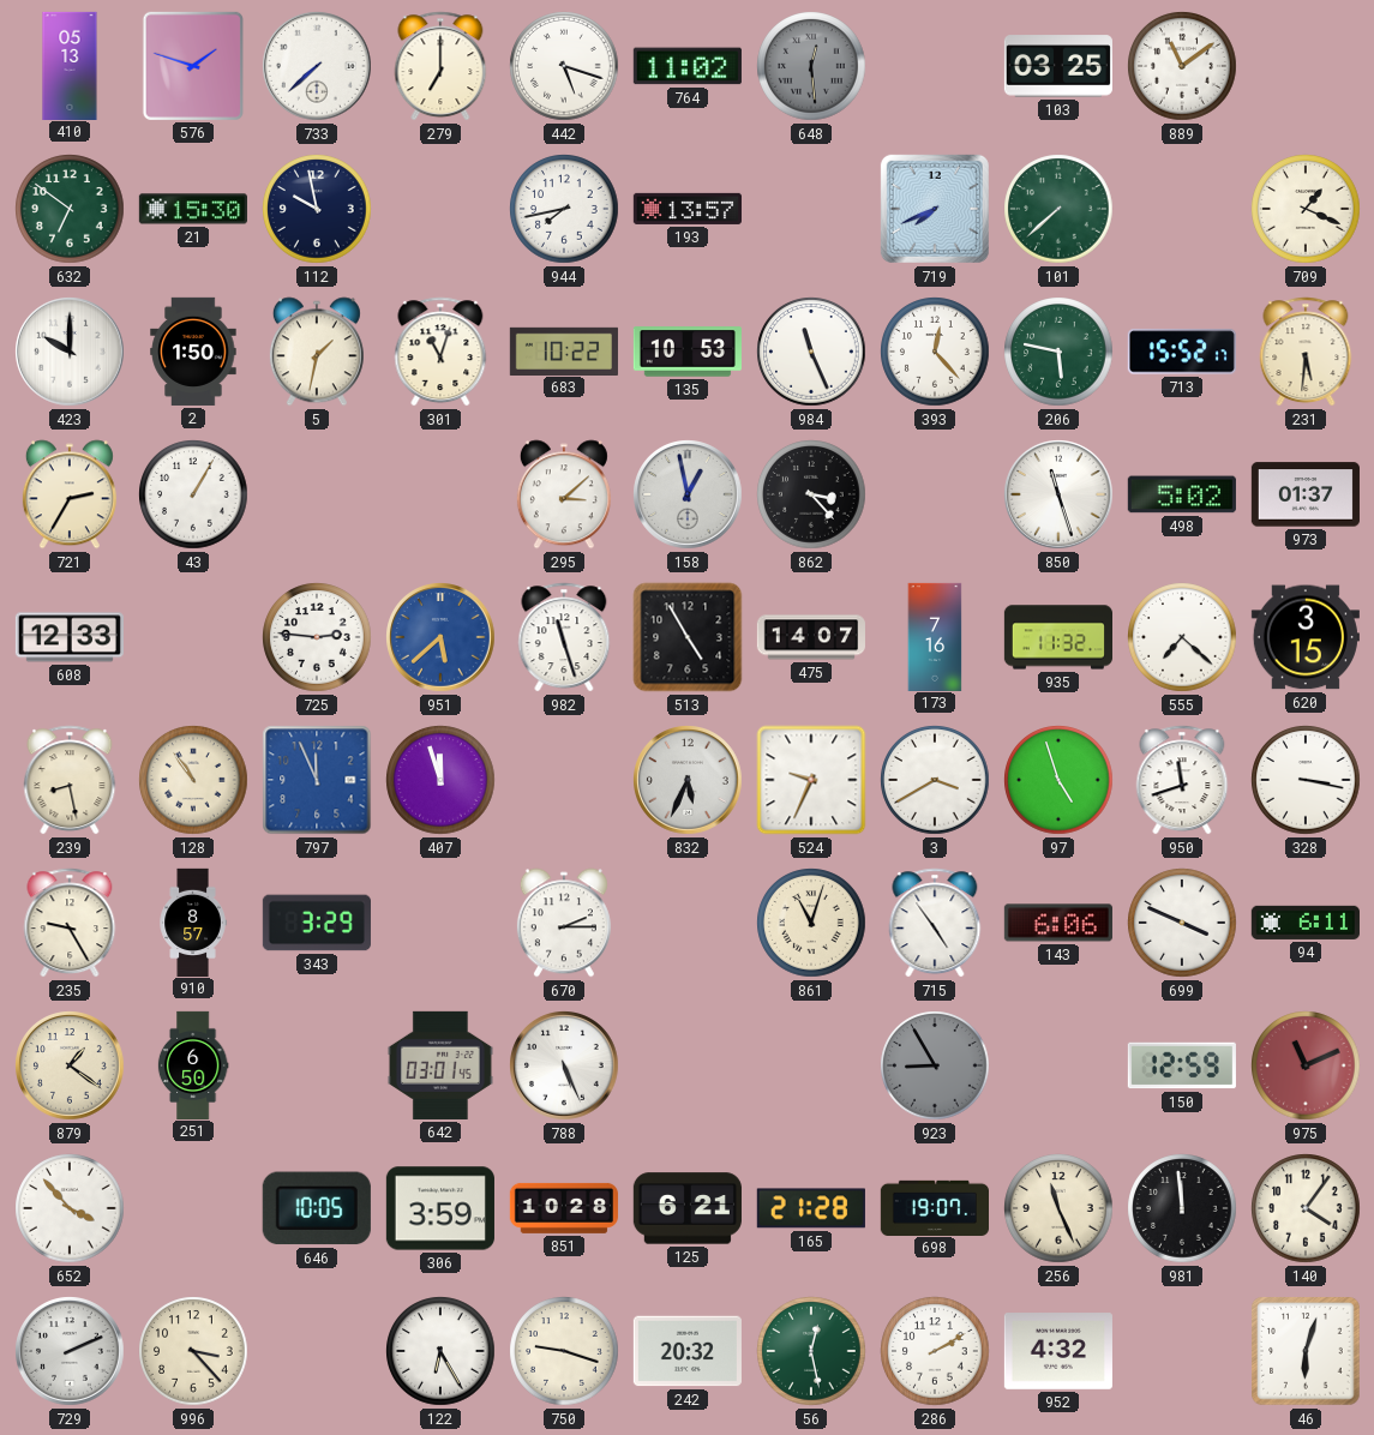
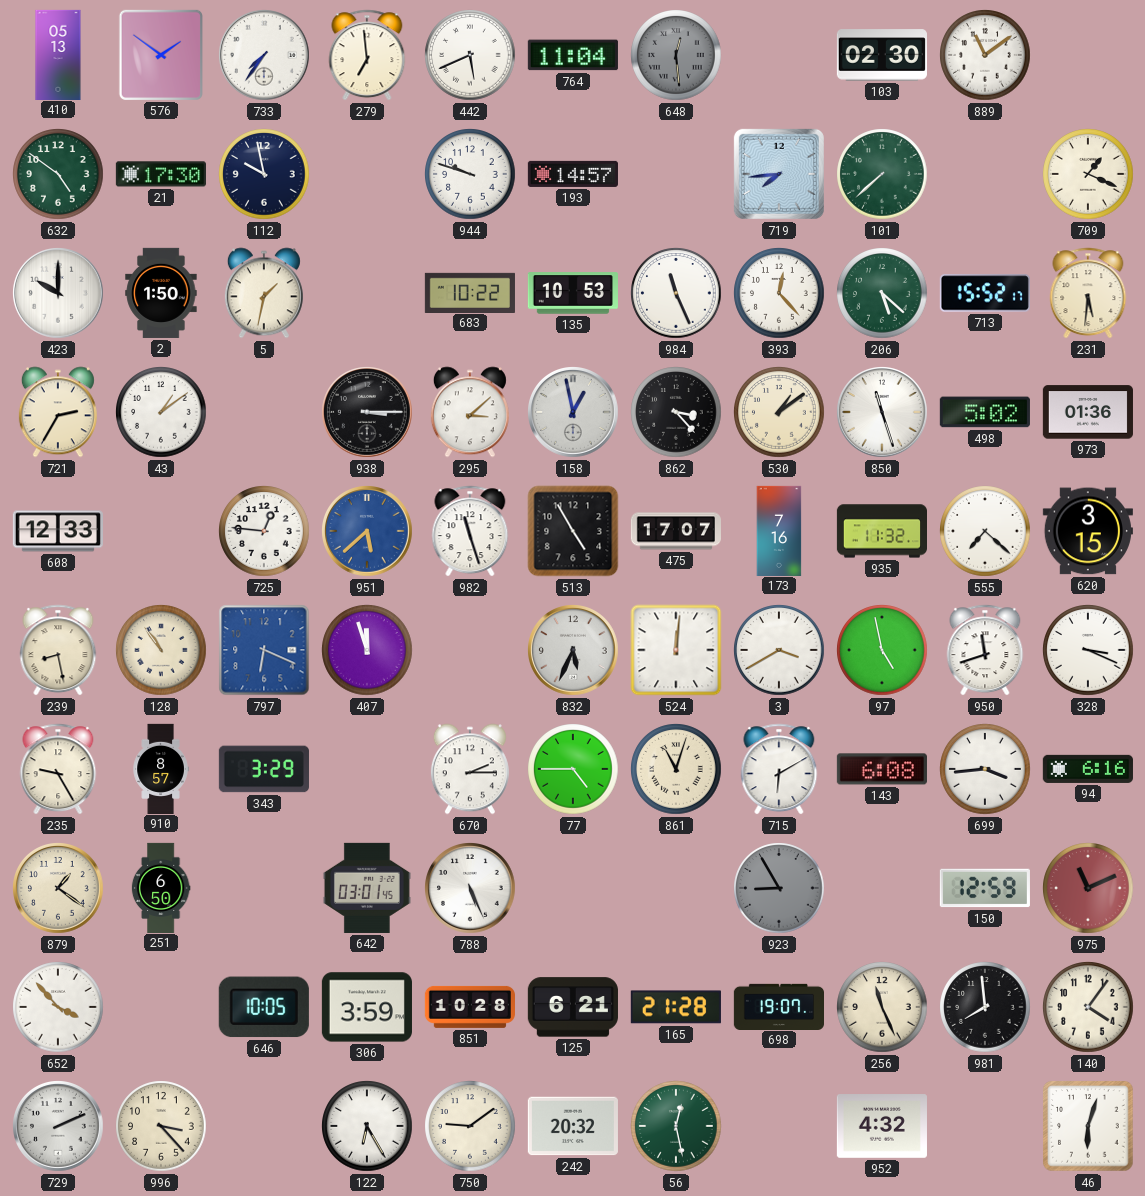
576: 1:48 -> 1:51 (161, 55)
733: 7:38 -> 7:36 (265, 56)
279: 7:00 -> 6:59 (367, 55)
442: 5:18 -> 5:41 (470, 55)
764: 11:02 -> 11:04 (573, 55)
103: 03:25 -> 02:30 (882, 55)
632: 6:51 -> 4:51 (58, 174)
21: 15:30 -> 17:30 (161, 174)
944: 7:43 -> 9:48 (470, 174)
193: 13:57 -> 14:57 (573, 174)
719: 7:41 -> 7:44 (779, 174)
301: 11:03 -> none (440, 352)
206: 5:47 -> 5:22 (882, 293)
43: 1:05 -> 1:09 (161, 412)
938: none -> 3:15 (368, 413)
530: none -> 1:09 (779, 412)
973: 01:37 -> 01:36 (1088, 412)
725: 2:46 -> 12:46 (264, 531)
475: 14:07 -> 17:07 (676, 531)
797: 11:56 -> 6:19 (264, 650)
524: 9:34 -> 12:01 (676, 650)
97: 4:57 -> 4:58 (882, 650)
328: 3:17 -> 3:19 (1088, 650)
77: none -> 4:45 (573, 769)
715: 4:54 -> 6:10 (779, 769)
143: 6:06 -> 6:08 (882, 769)
699: 3:49 -> 3:44 (985, 769)
94: 6:11 -> 6:16 (1088, 769)
981: 11:59 -> 7:59 (985, 1007)
750: 9:18 -> 9:09 (470, 1126)
286: 2:10 -> none (935, 1351)
